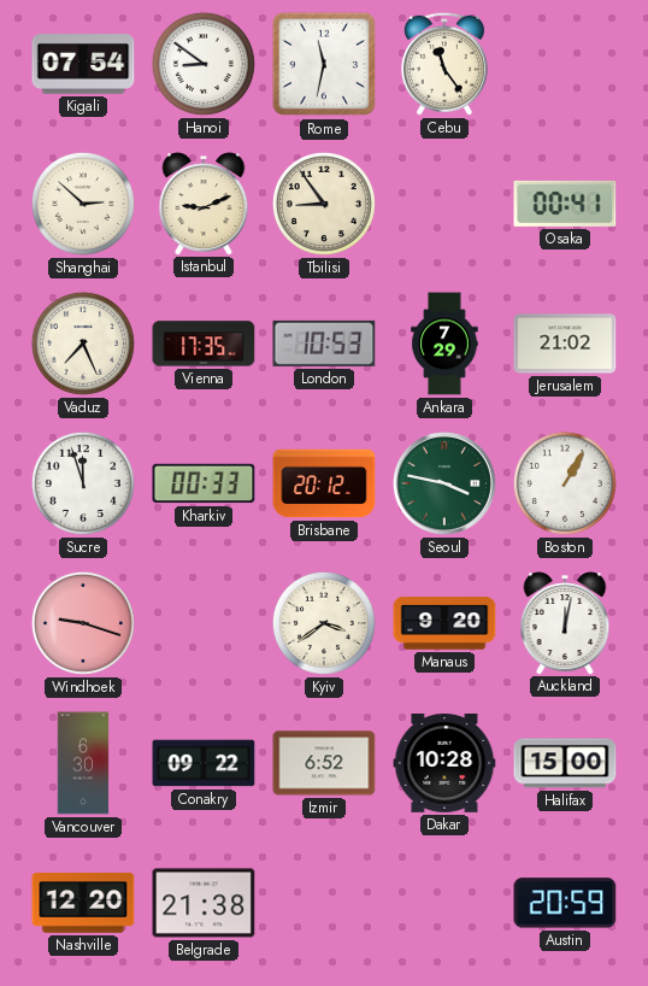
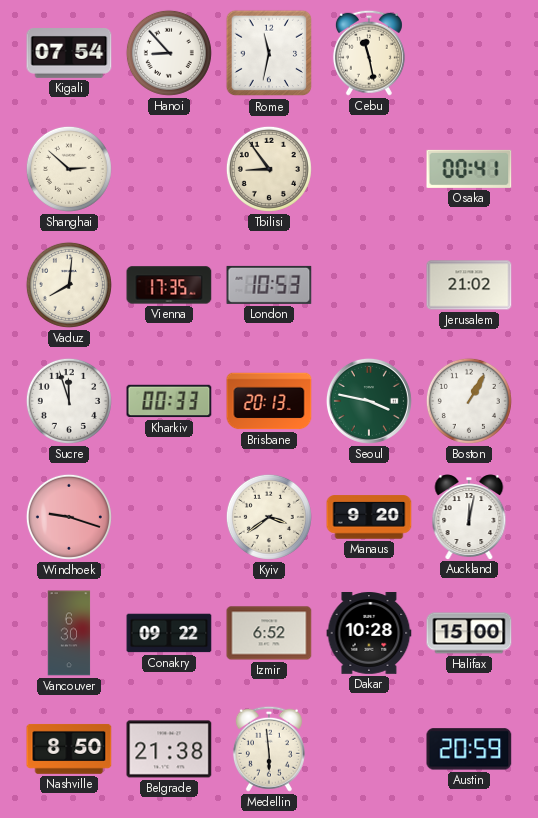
Hanoi: 8:51 -> 8:53 (169, 53)
Cebu: 11:24 -> 11:28 (369, 53)
Istanbul: 9:11 -> none (204, 204)
Vaduz: 7:26 -> 8:01 (69, 285)
Ankara: 7:29 -> none (444, 344)
Brisbane: 20:12 -> 20:13 (269, 401)
Nashville: 12:20 -> 8:50 (69, 749)
Medellin: none -> 5:59 (269, 749)
